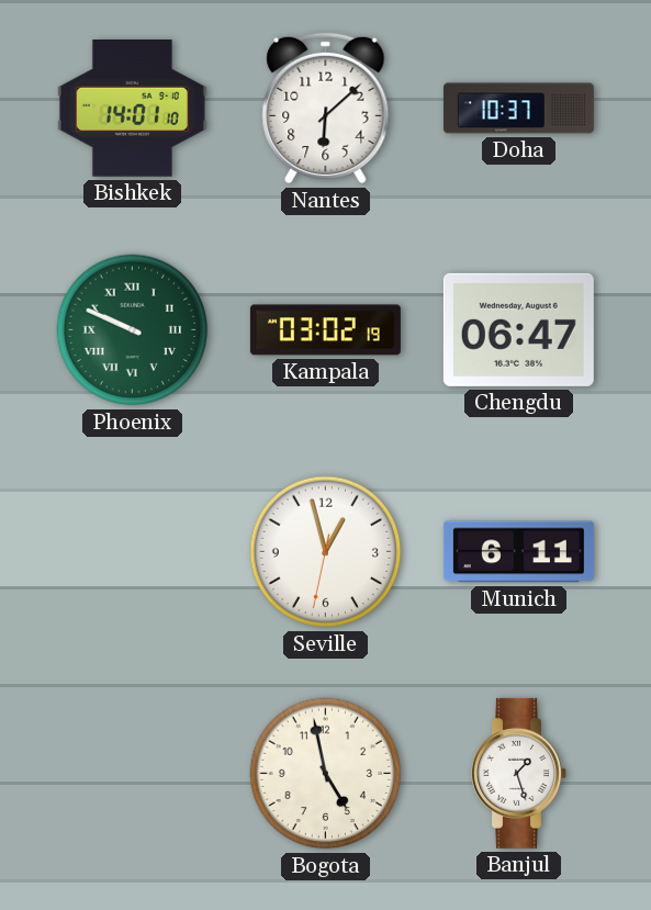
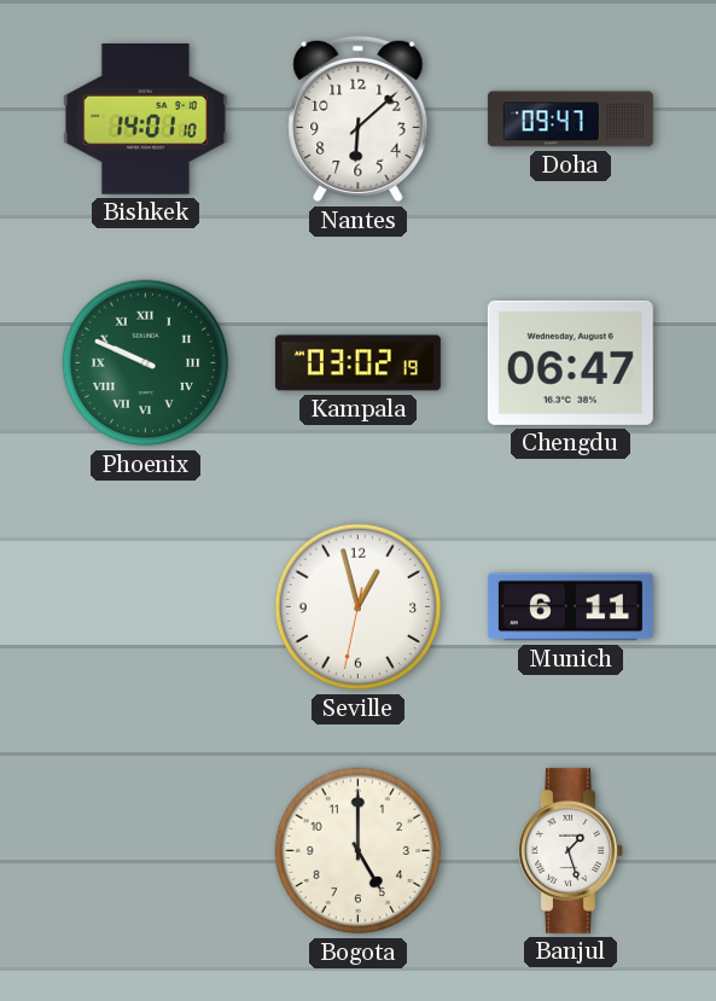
Doha: 10:37 -> 09:47 (570, 120)
Bogota: 4:58 -> 5:00 (359, 851)
